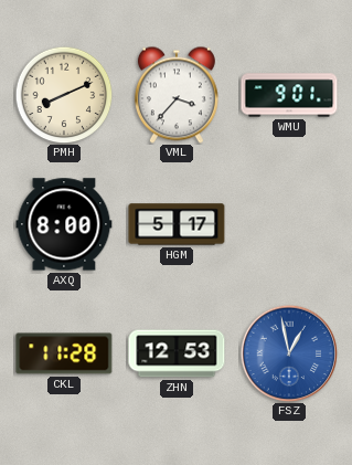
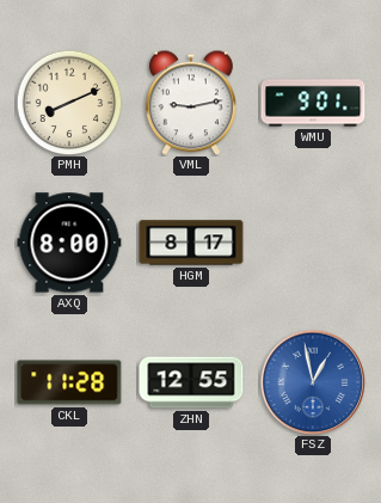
VML: 3:37 -> 9:13 (191, 103)
HGM: 5:17 -> 8:17 (191, 243)
ZHN: 12:53 -> 12:55 (191, 382)
